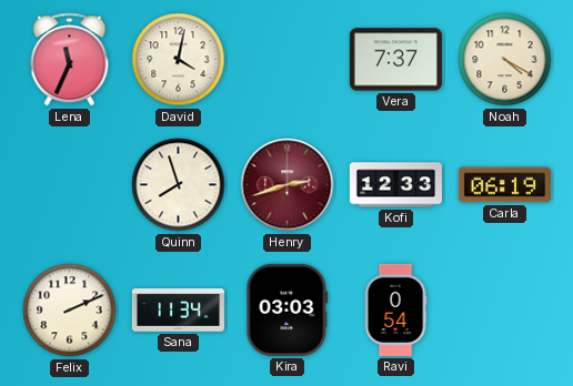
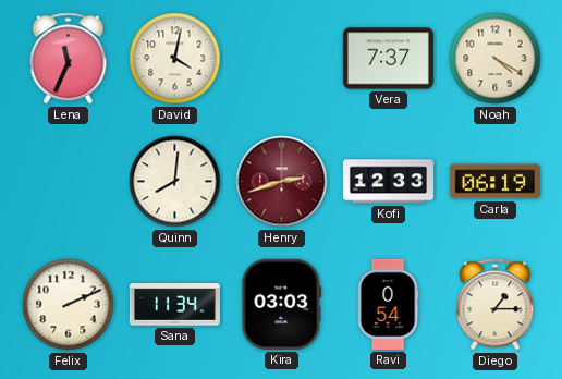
Quinn: 7:57 -> 8:01 (175, 182)
Diego: none -> 1:15 (496, 305)
